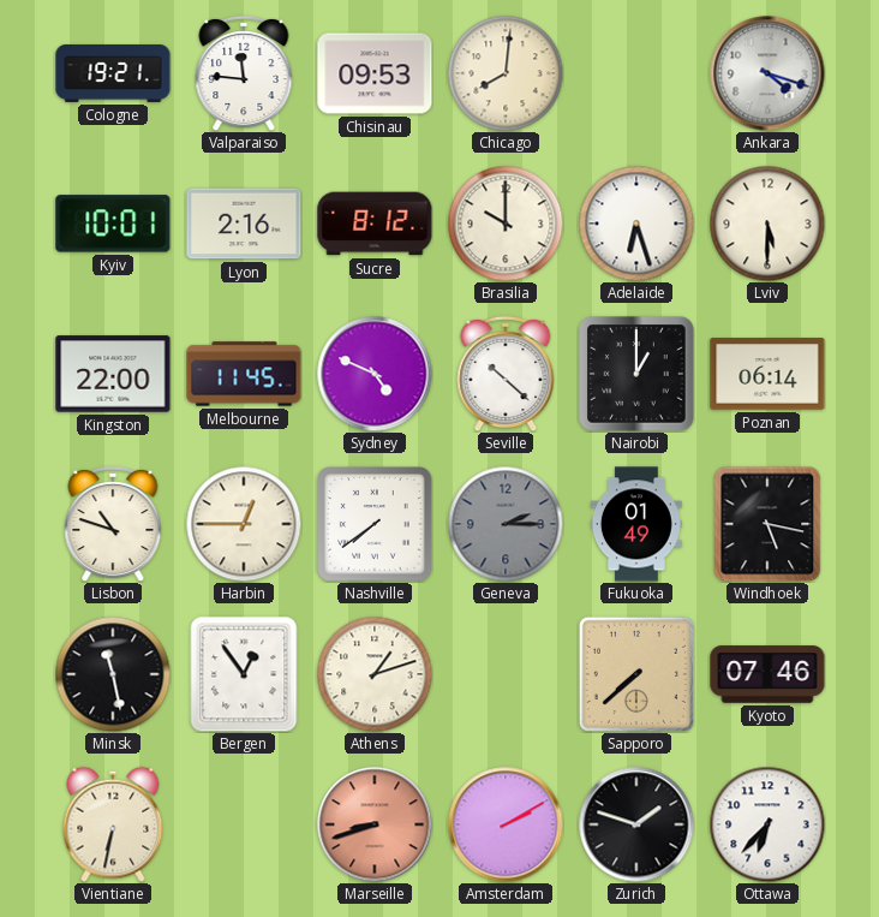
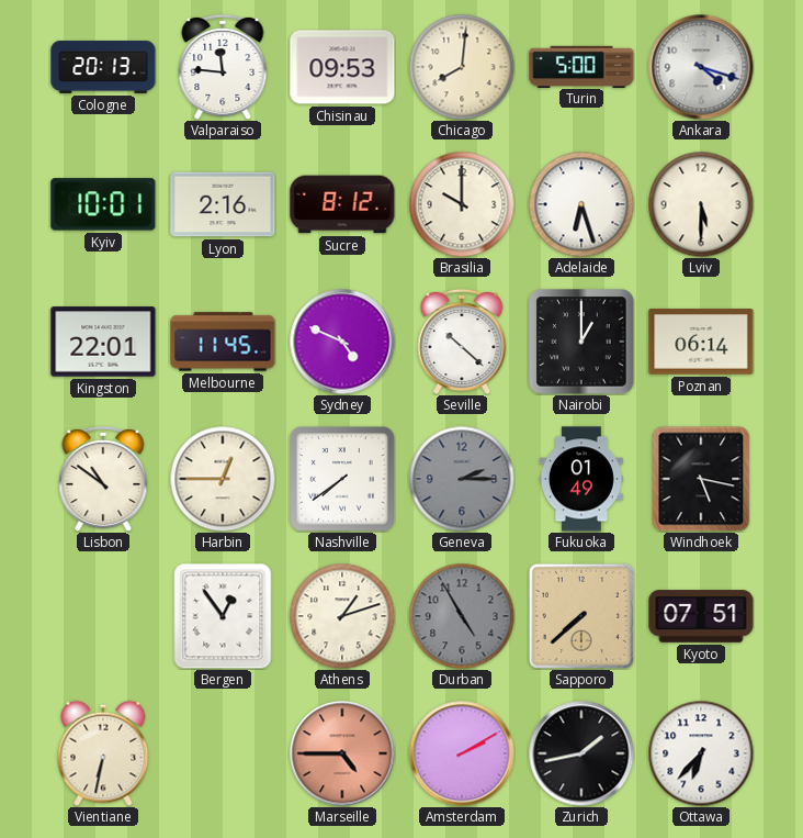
Cologne: 19:21 -> 20:13 (103, 67)
Turin: none -> 5:00 (581, 66)
Kingston: 22:00 -> 22:01 (103, 342)
Lisbon: 10:48 -> 10:51 (103, 479)
Minsk: 11:28 -> none (113, 674)
Durban: none -> 4:55 (462, 616)
Kyoto: 07:46 -> 07:51 (701, 616)
Marseille: 8:42 -> 4:45 (342, 753)
Zurich: 1:48 -> 1:43 (581, 753)
